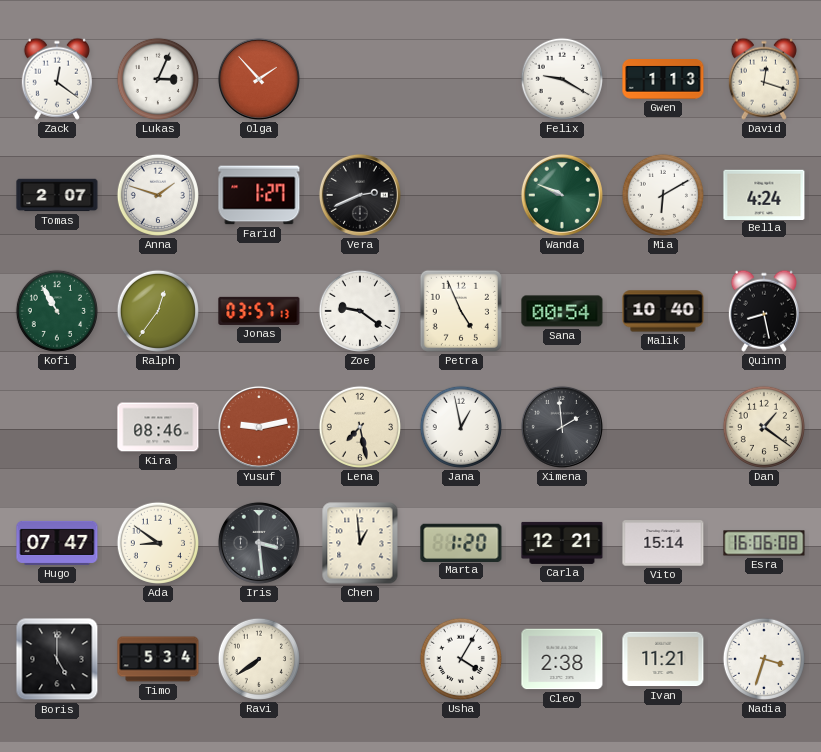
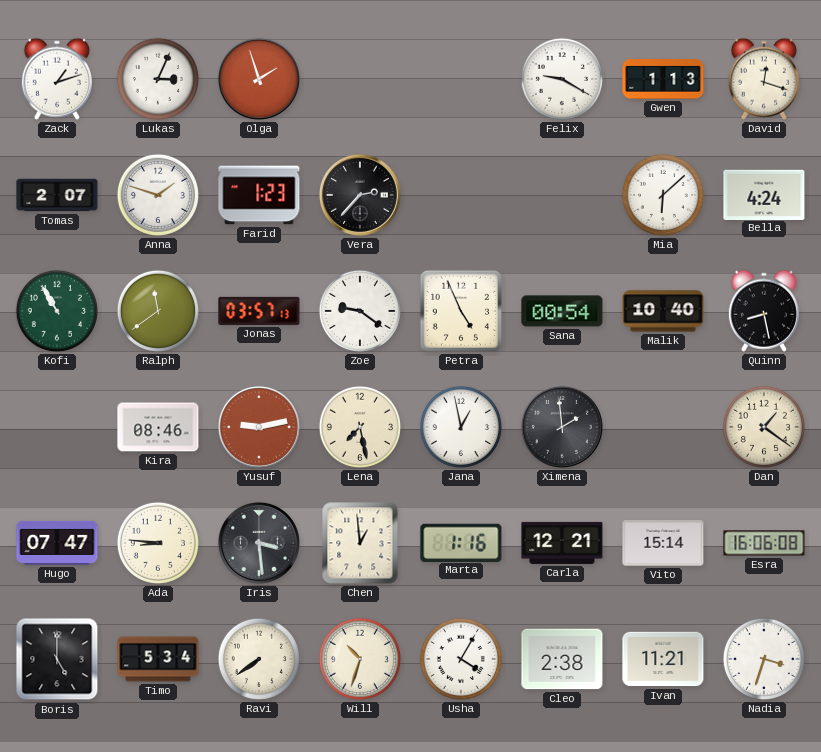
Zack: 12:21 -> 1:12 (57, 79)
Olga: 1:53 -> 1:57 (259, 79)
Farid: 1:27 -> 1:23 (259, 195)
Vera: 2:41 -> 2:37 (360, 195)
Wanda: 9:49 -> none (562, 195)
Mia: 6:10 -> 6:08 (663, 195)
Ralph: 12:36 -> 11:39 (158, 311)
Ada: 8:51 -> 8:46 (158, 543)
Marta: 1:20 -> 1:16 (461, 542)
Will: none -> 10:33 (360, 659)
